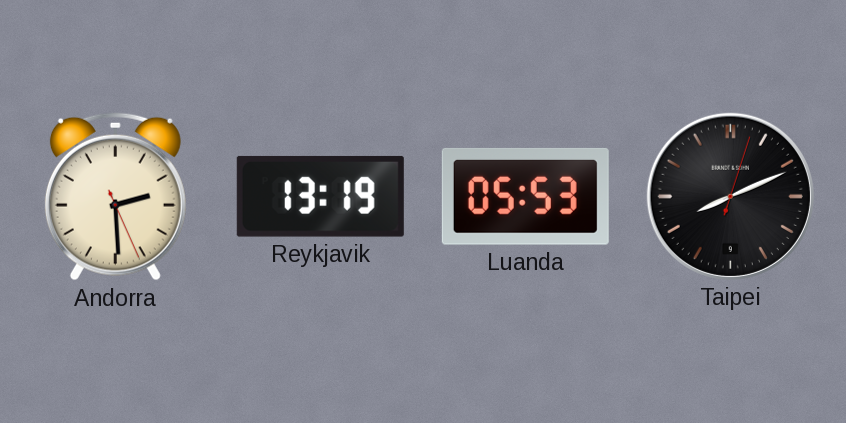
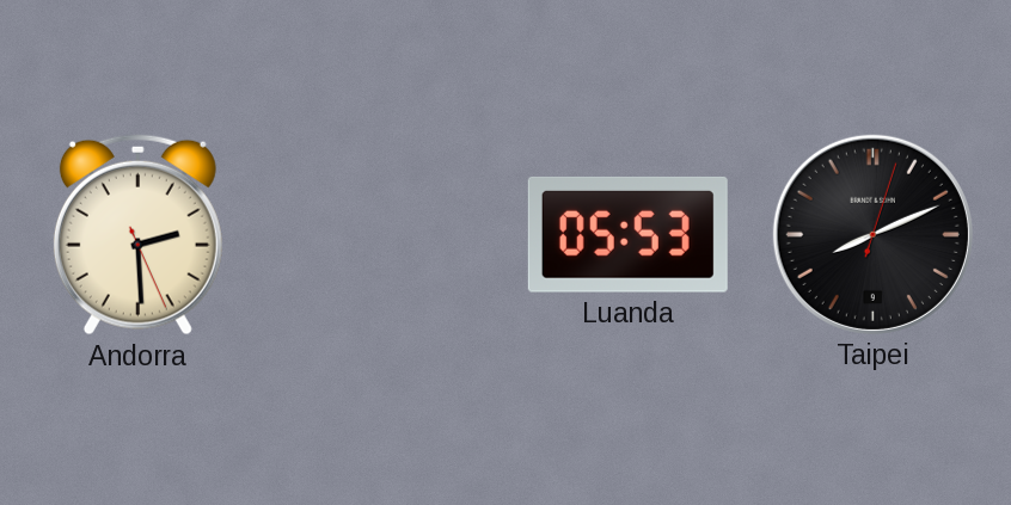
Reykjavik: 13:19 -> none (320, 196)
